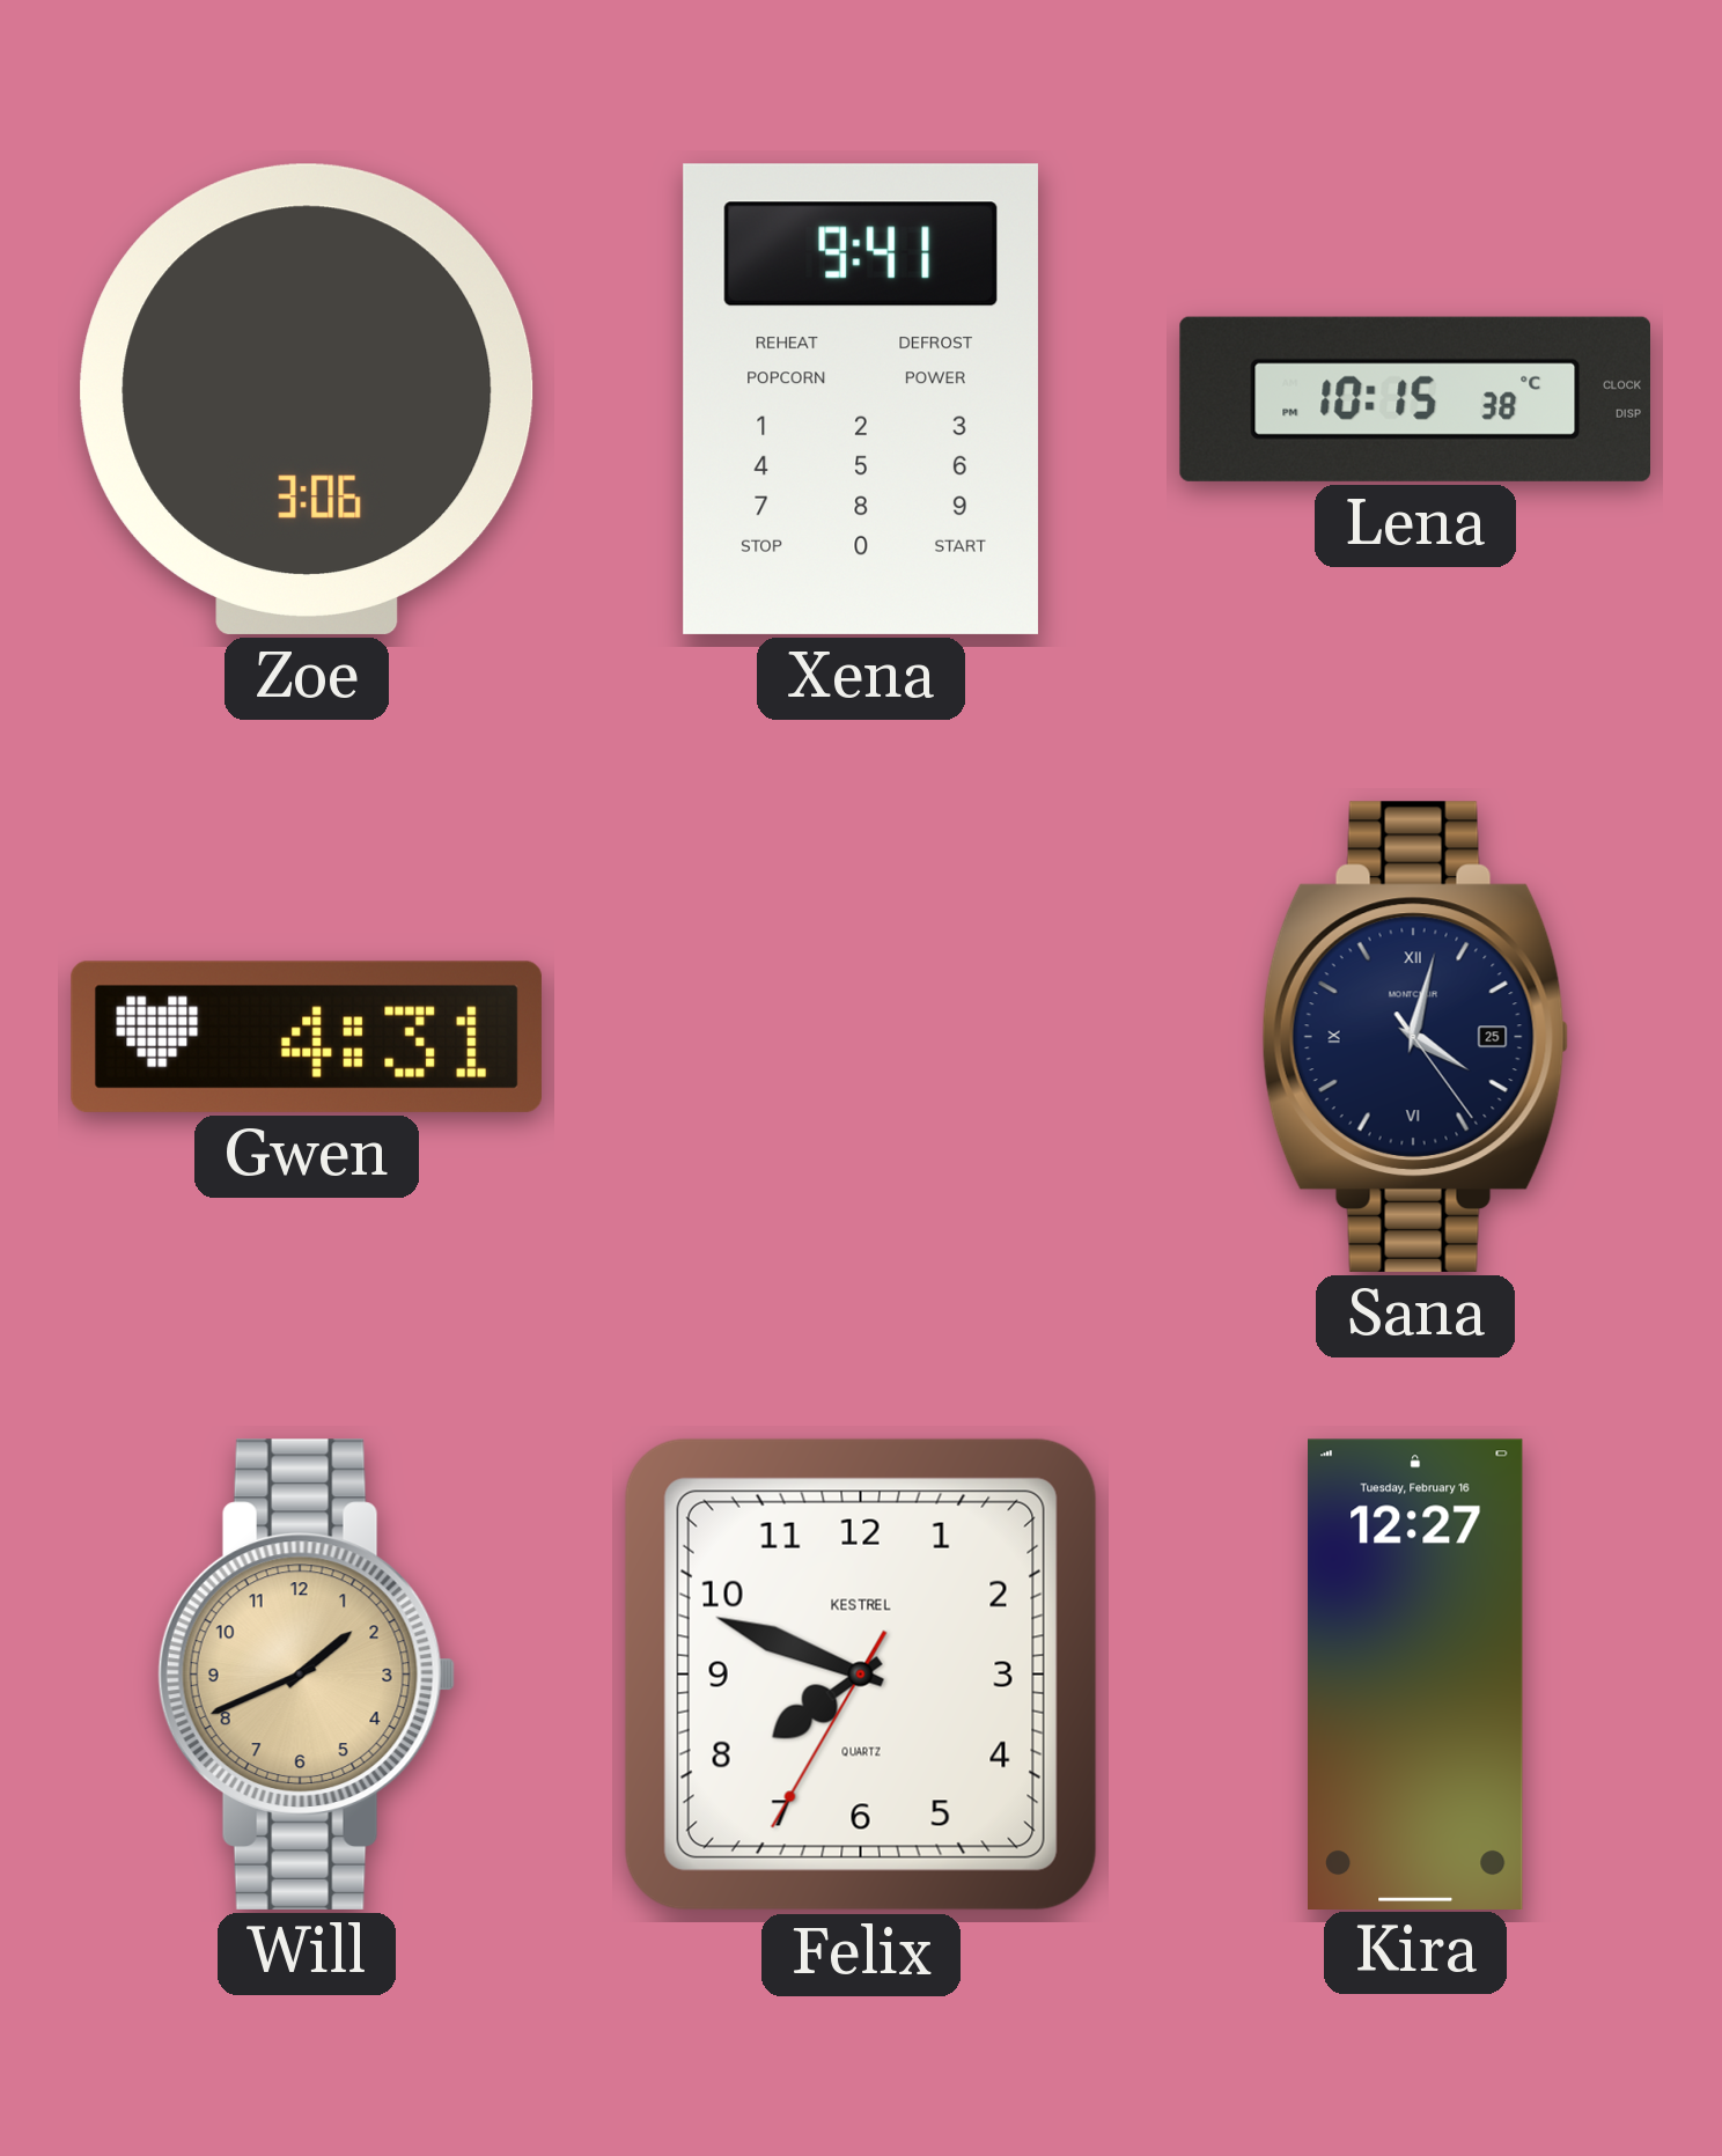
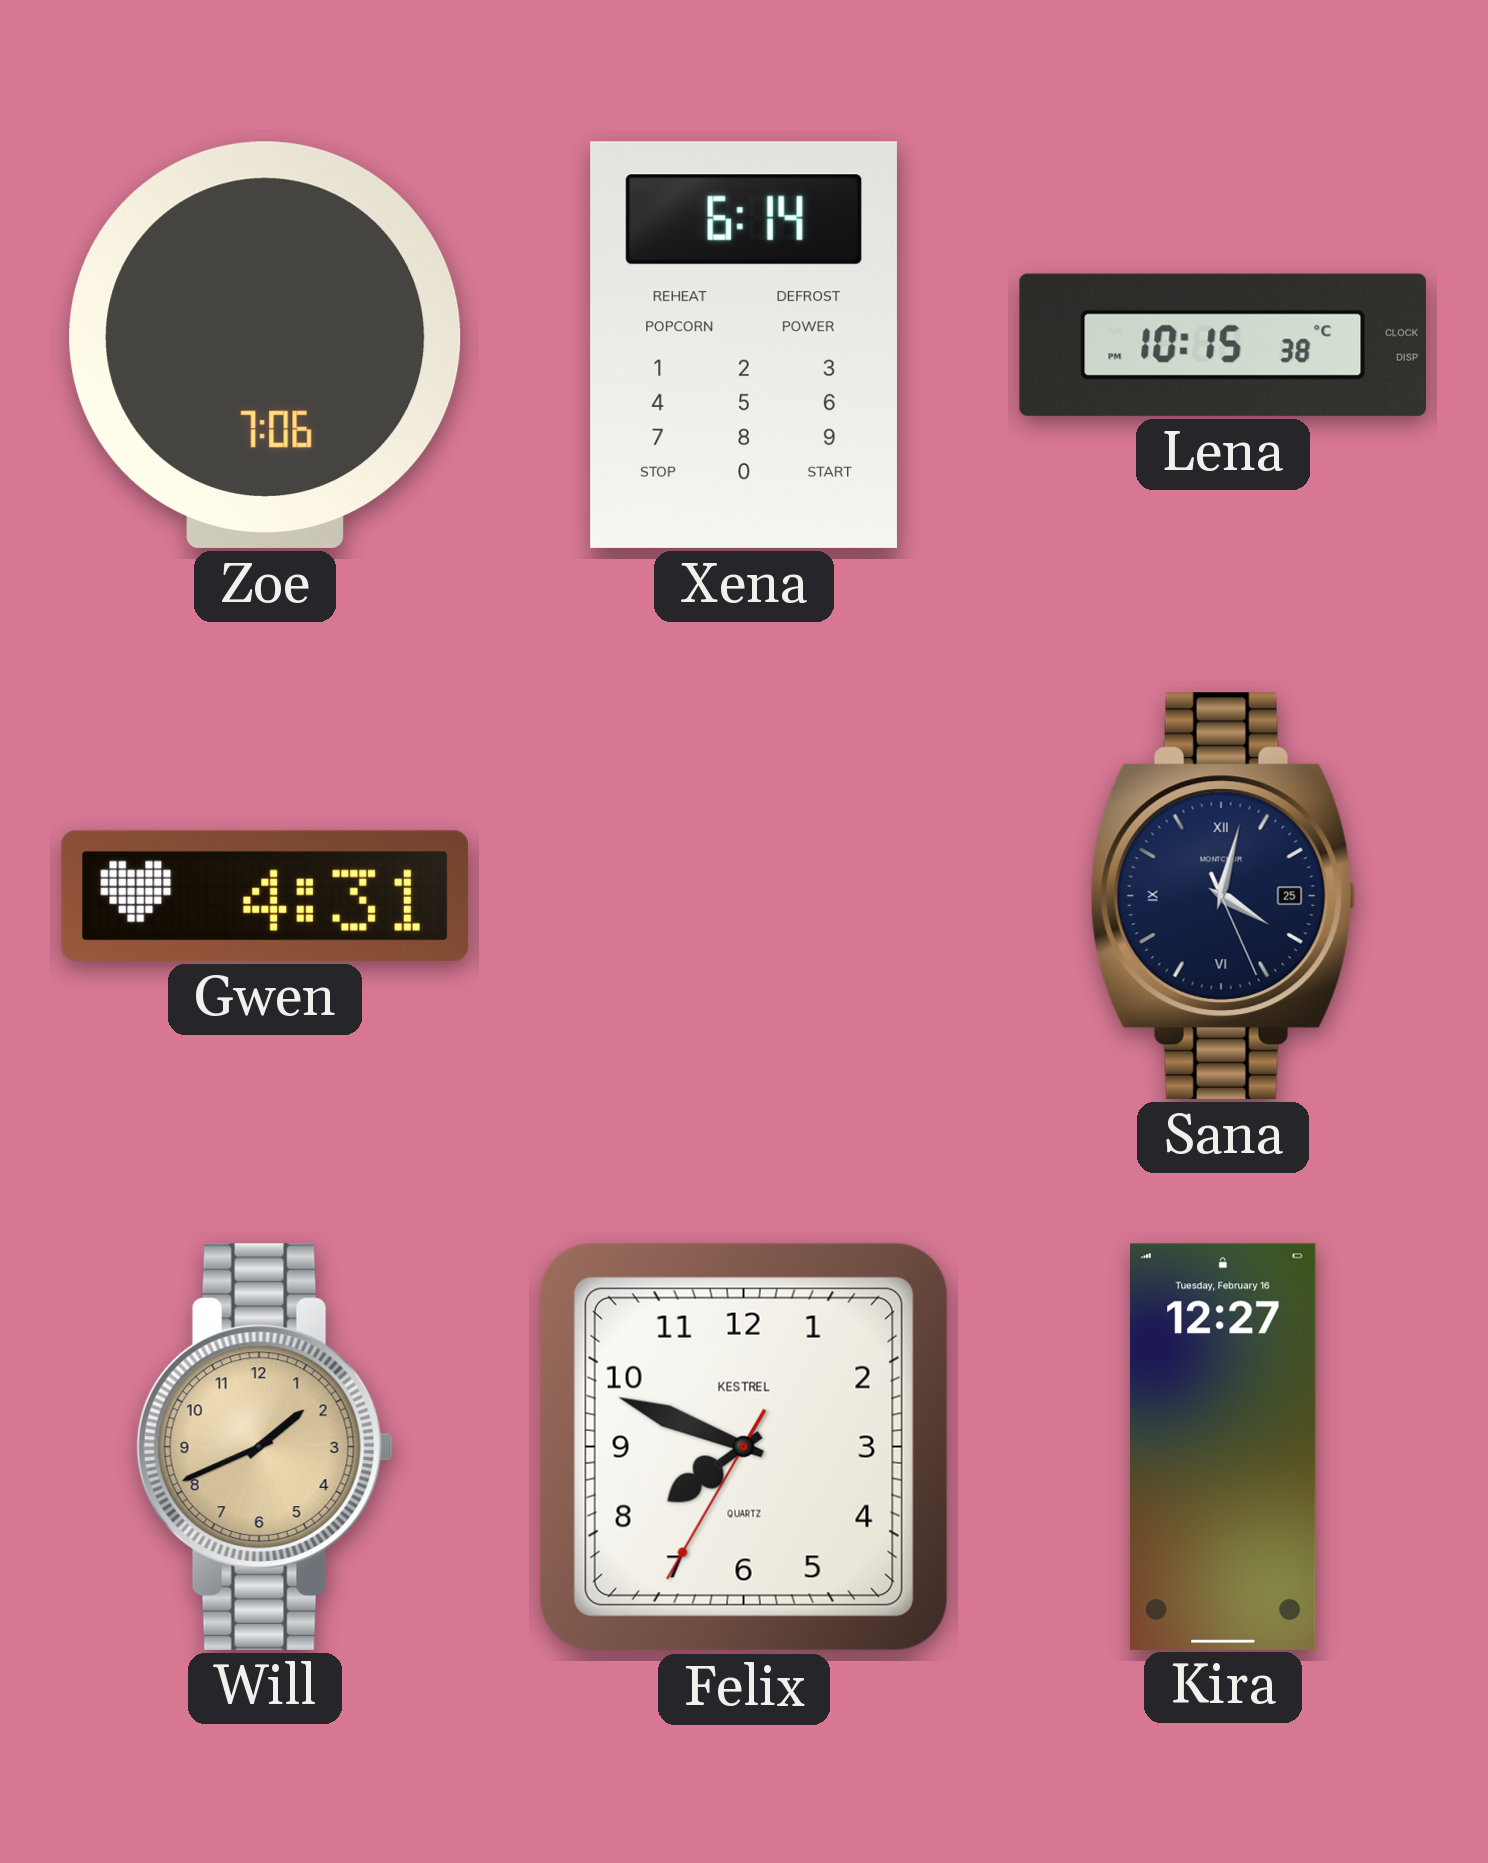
Zoe: 3:06 -> 7:06 (265, 345)
Xena: 9:41 -> 6:14 (744, 345)
Sana: 4:02:24 -> 4:02:26 (1223, 896)
